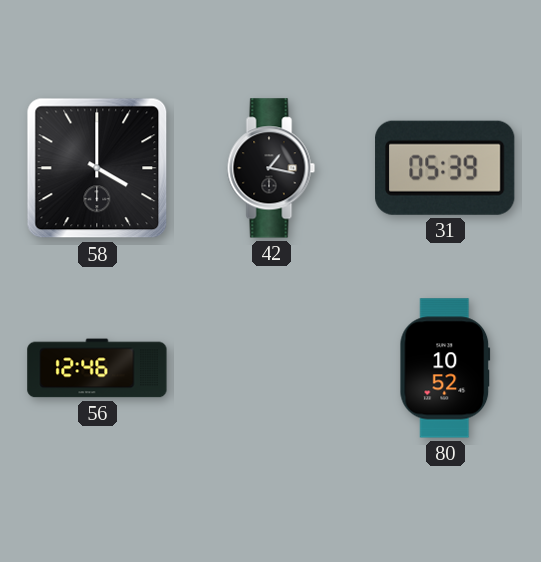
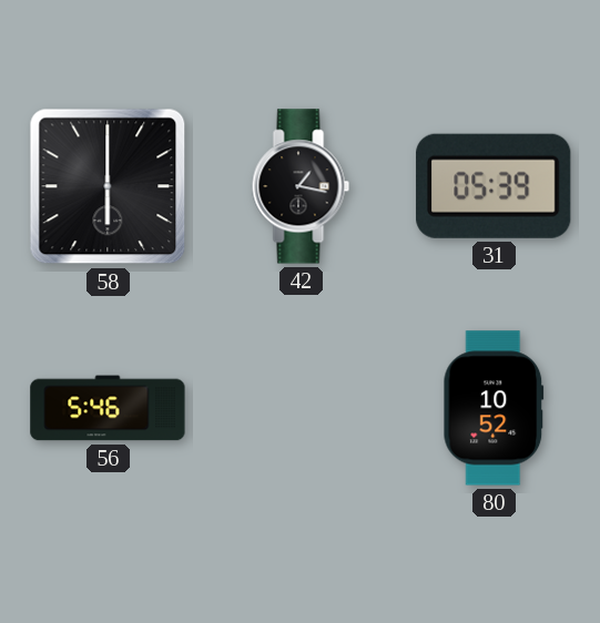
58: 4:00 -> 6:00 (108, 186)
56: 12:46 -> 5:46 (108, 408)
